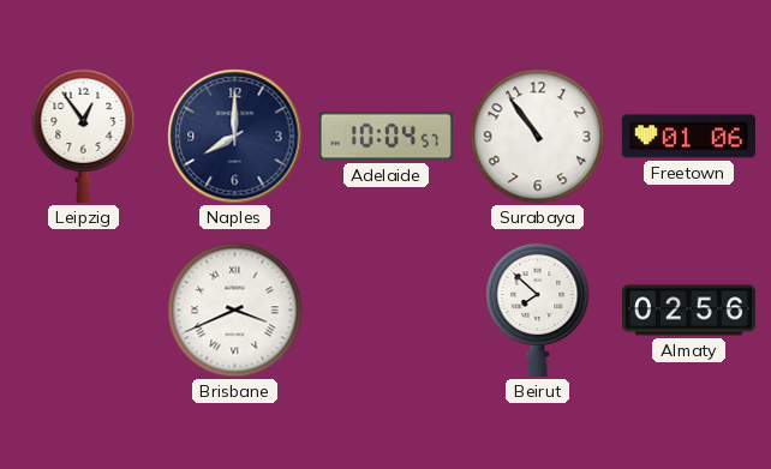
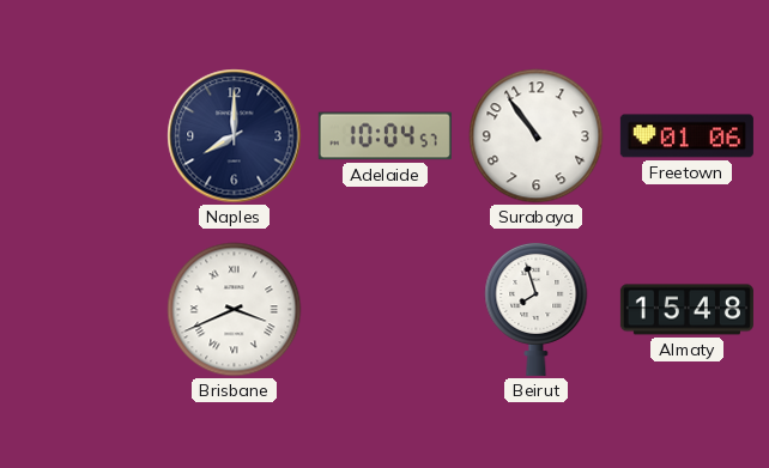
Leipzig: 12:54 -> none (84, 136)
Beirut: 7:52 -> 7:57 (537, 309)
Almaty: 02:56 -> 15:48 (686, 310)
